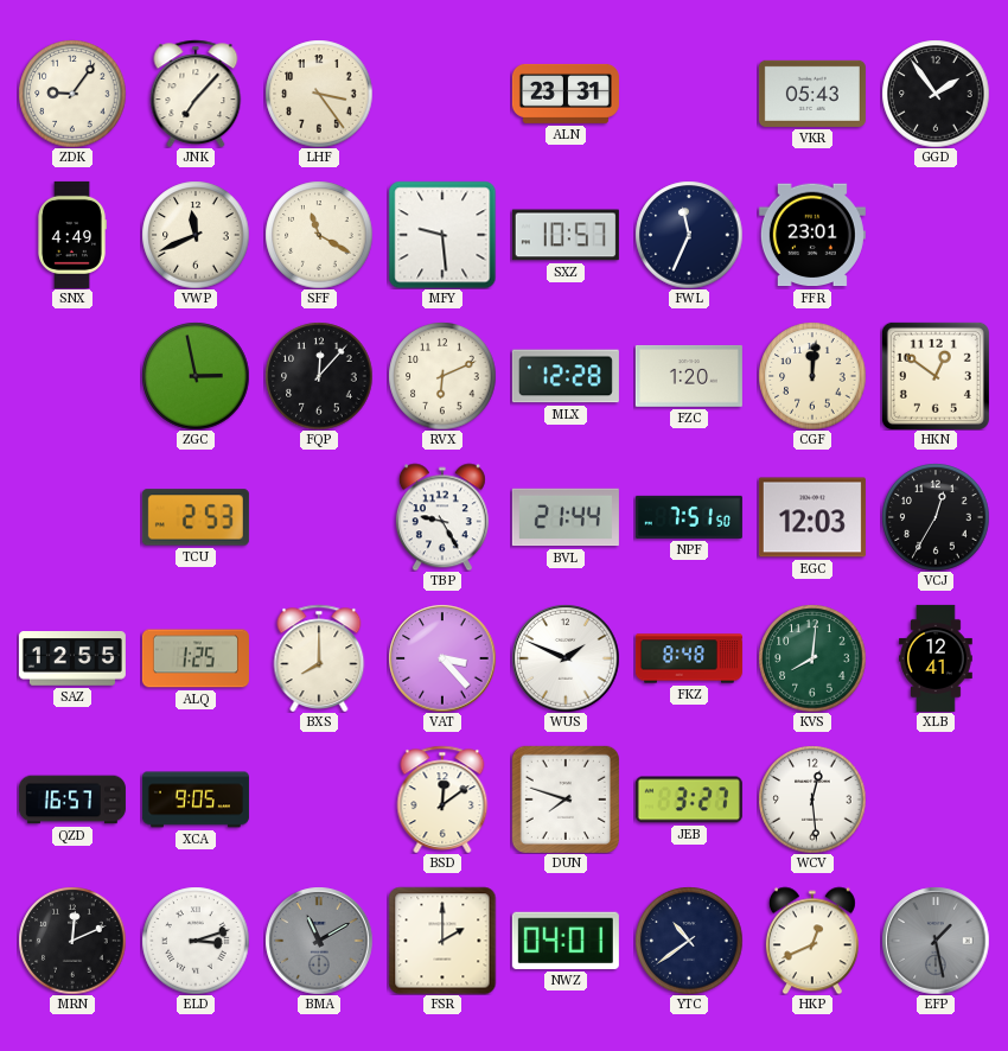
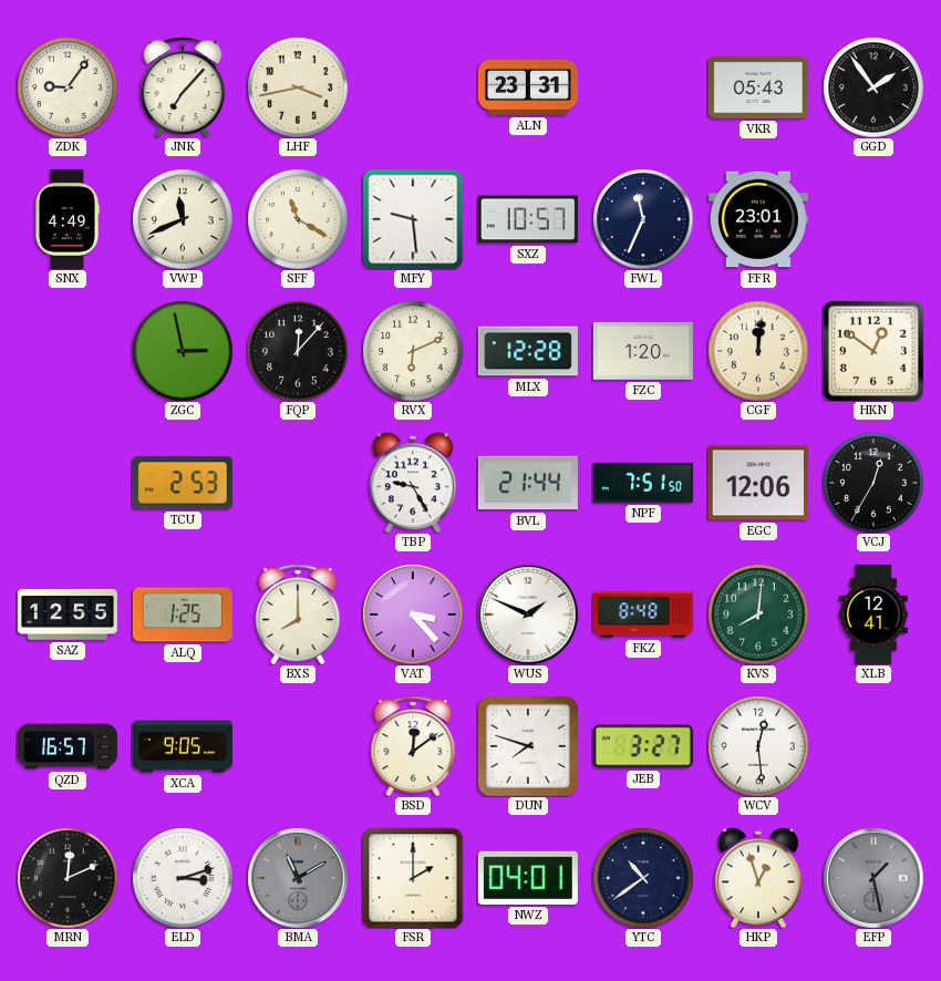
LHF: 3:24 -> 3:43 (298, 87)
EGC: 12:03 -> 12:06 (758, 483)
HKP: 12:41 -> 12:57 (758, 878)
